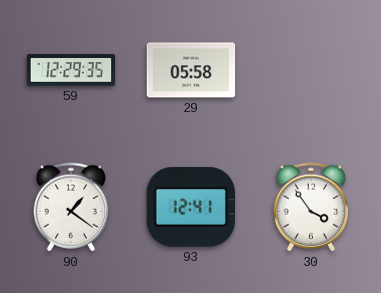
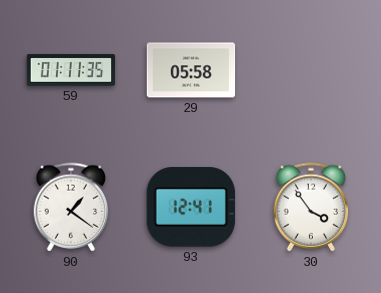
59: 12:29 -> 01:11 (71, 70)
